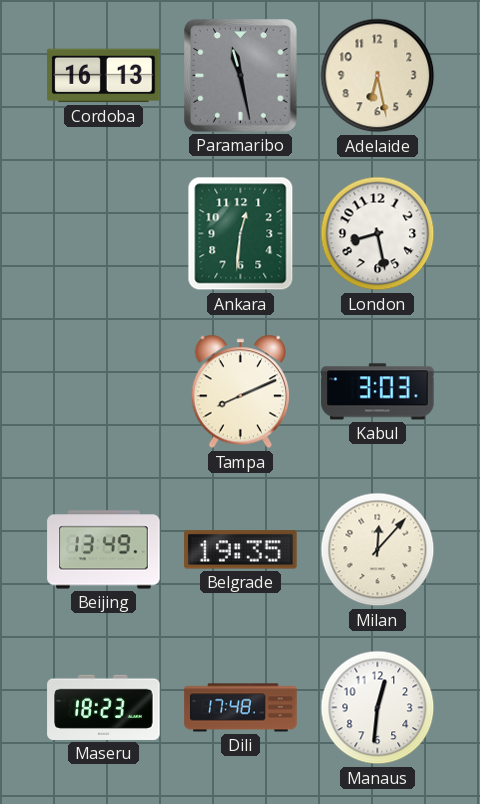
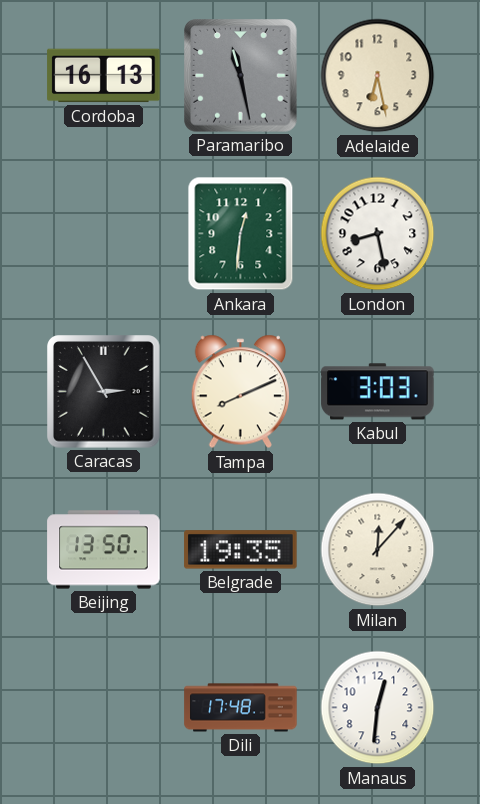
Caracas: none -> 2:55 (104, 392)
Beijing: 13:49 -> 13:50 (104, 550)
Maseru: 18:23 -> none (104, 707)
